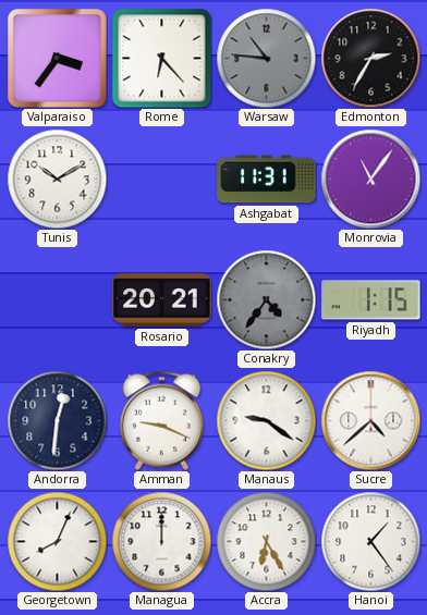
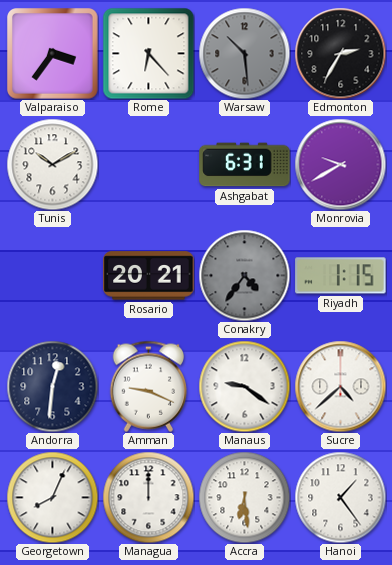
Warsaw: 10:46 -> 10:29 (244, 53)
Ashgabat: 11:31 -> 6:31 (245, 165)
Monrovia: 11:06 -> 9:40 (340, 164)
Accra: 6:25 -> 6:29 (244, 497)
